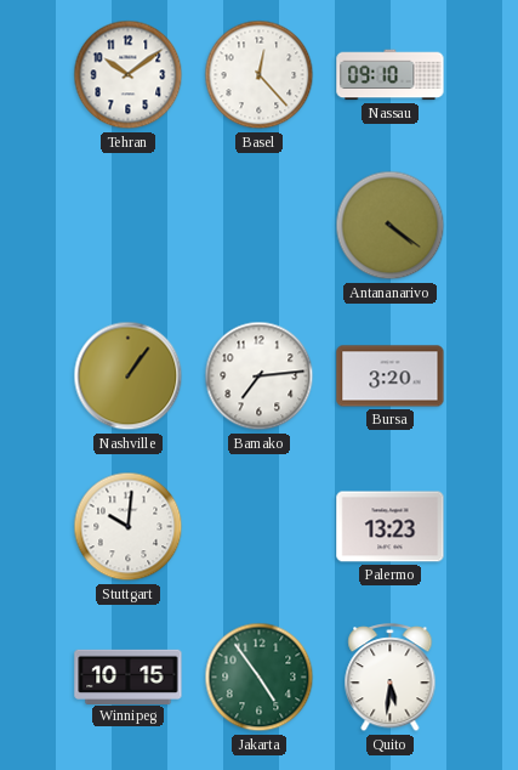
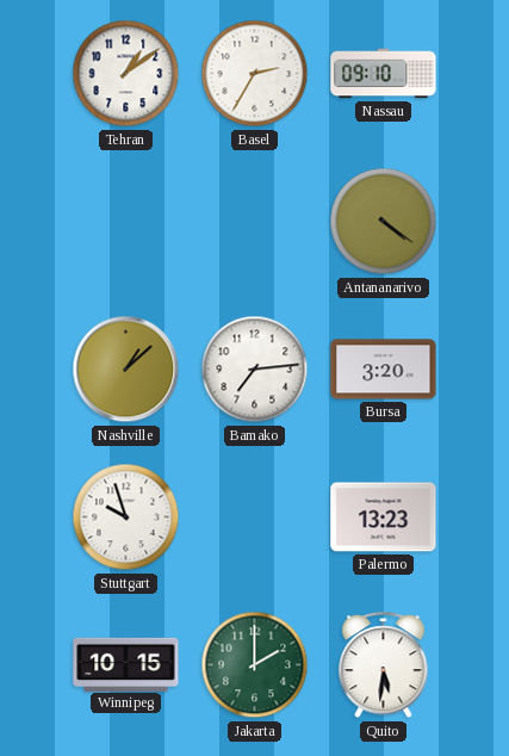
Tehran: 10:09 -> 1:09 (126, 74)
Basel: 12:23 -> 2:35 (255, 74)
Nashville: 1:06 -> 1:08 (126, 370)
Stuttgart: 10:01 -> 9:57 (126, 518)
Jakarta: 4:54 -> 2:00 (255, 665)
